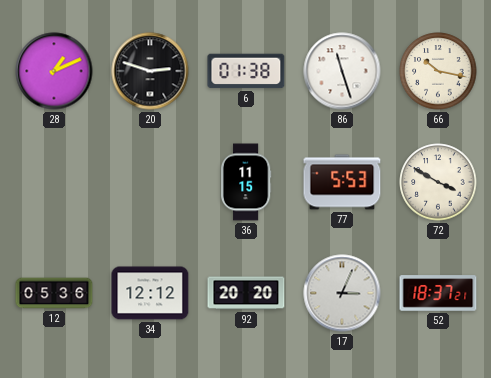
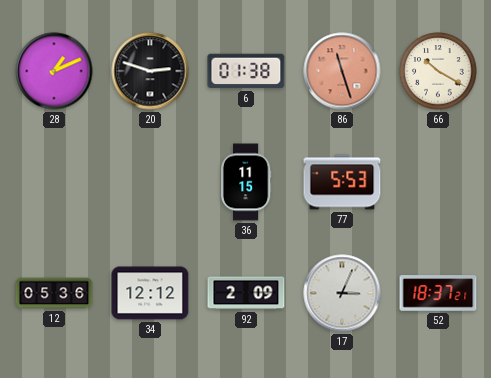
86 dial: white -> salmon (342, 71)
66: 10:17 -> 10:20 (438, 71)
72: 3:50 -> none (438, 182)
92: 20:20 -> 2:09 (246, 293)
